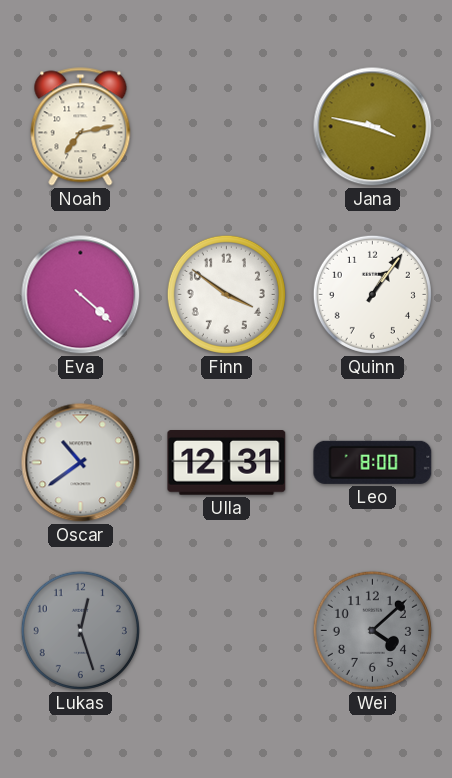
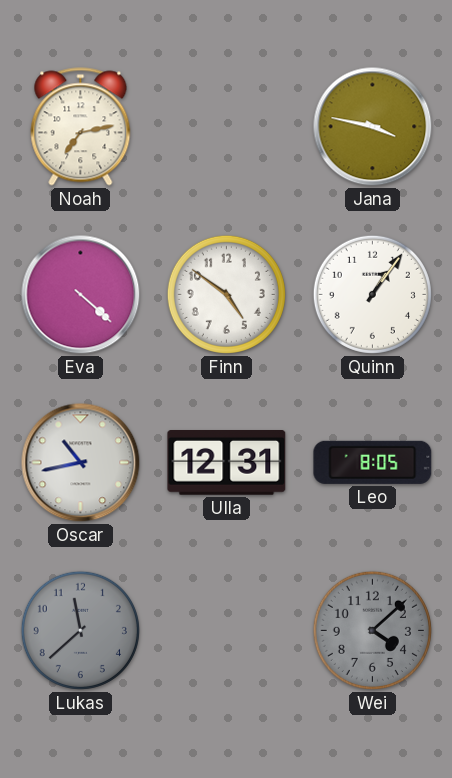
Finn: 3:51 -> 4:51 (226, 294)
Oscar: 10:39 -> 10:43 (81, 463)
Leo: 8:00 -> 8:05 (373, 462)
Lukas: 12:27 -> 11:38 (80, 630)
